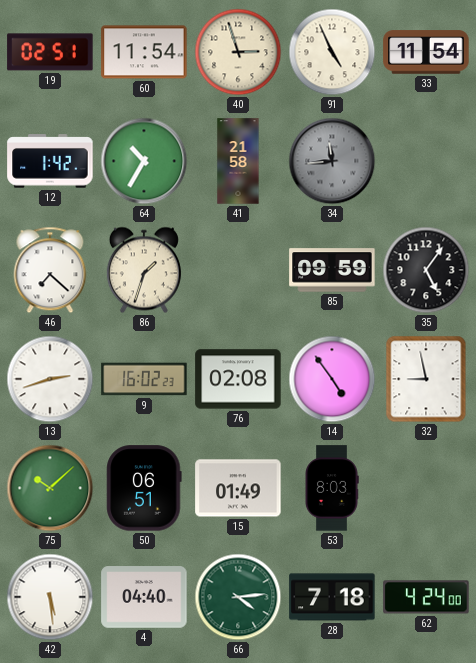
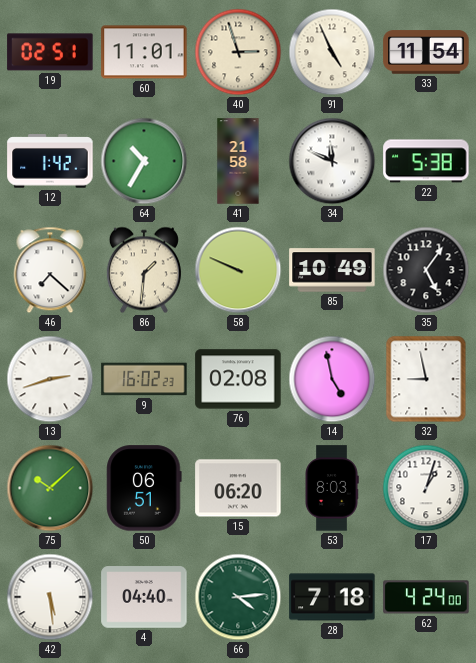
60: 11:54 -> 11:01 (144, 52)
34: 11:44 -> 11:49 (332, 161)
34 dial: grey -> white (332, 161)
22: none -> 5:38 (426, 161)
86: 1:33 -> 1:31 (144, 270)
58: none -> 9:49 (238, 270)
85: 09:59 -> 10:49 (332, 270)
14: 4:54 -> 4:58 (332, 379)
15: 01:49 -> 06:20 (238, 488)
17: none -> 1:03 (426, 488)
